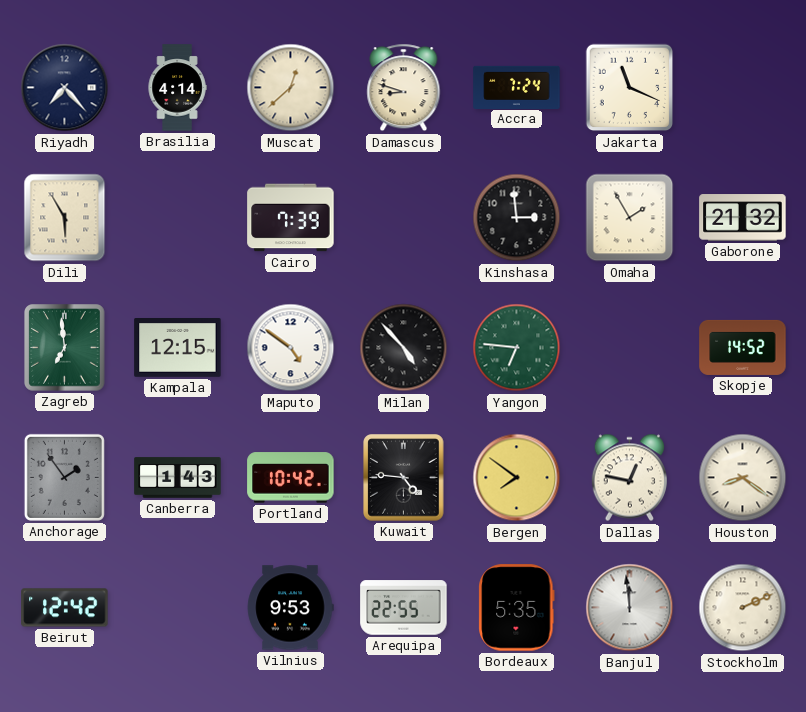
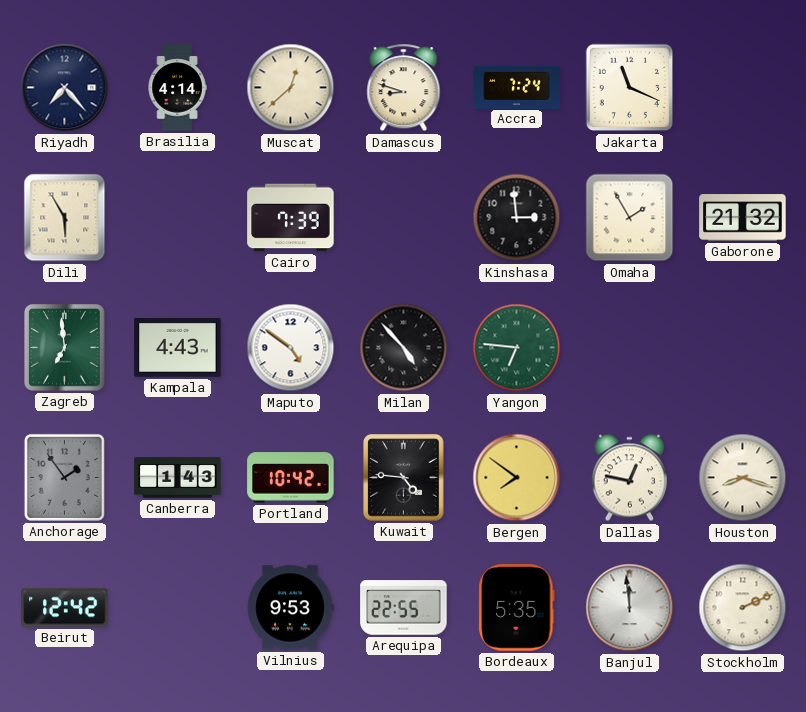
Kampala: 12:15 -> 4:43 (178, 348)
Skopje: 14:52 -> none (743, 347)
Houston: 8:21 -> 8:18 (743, 478)
